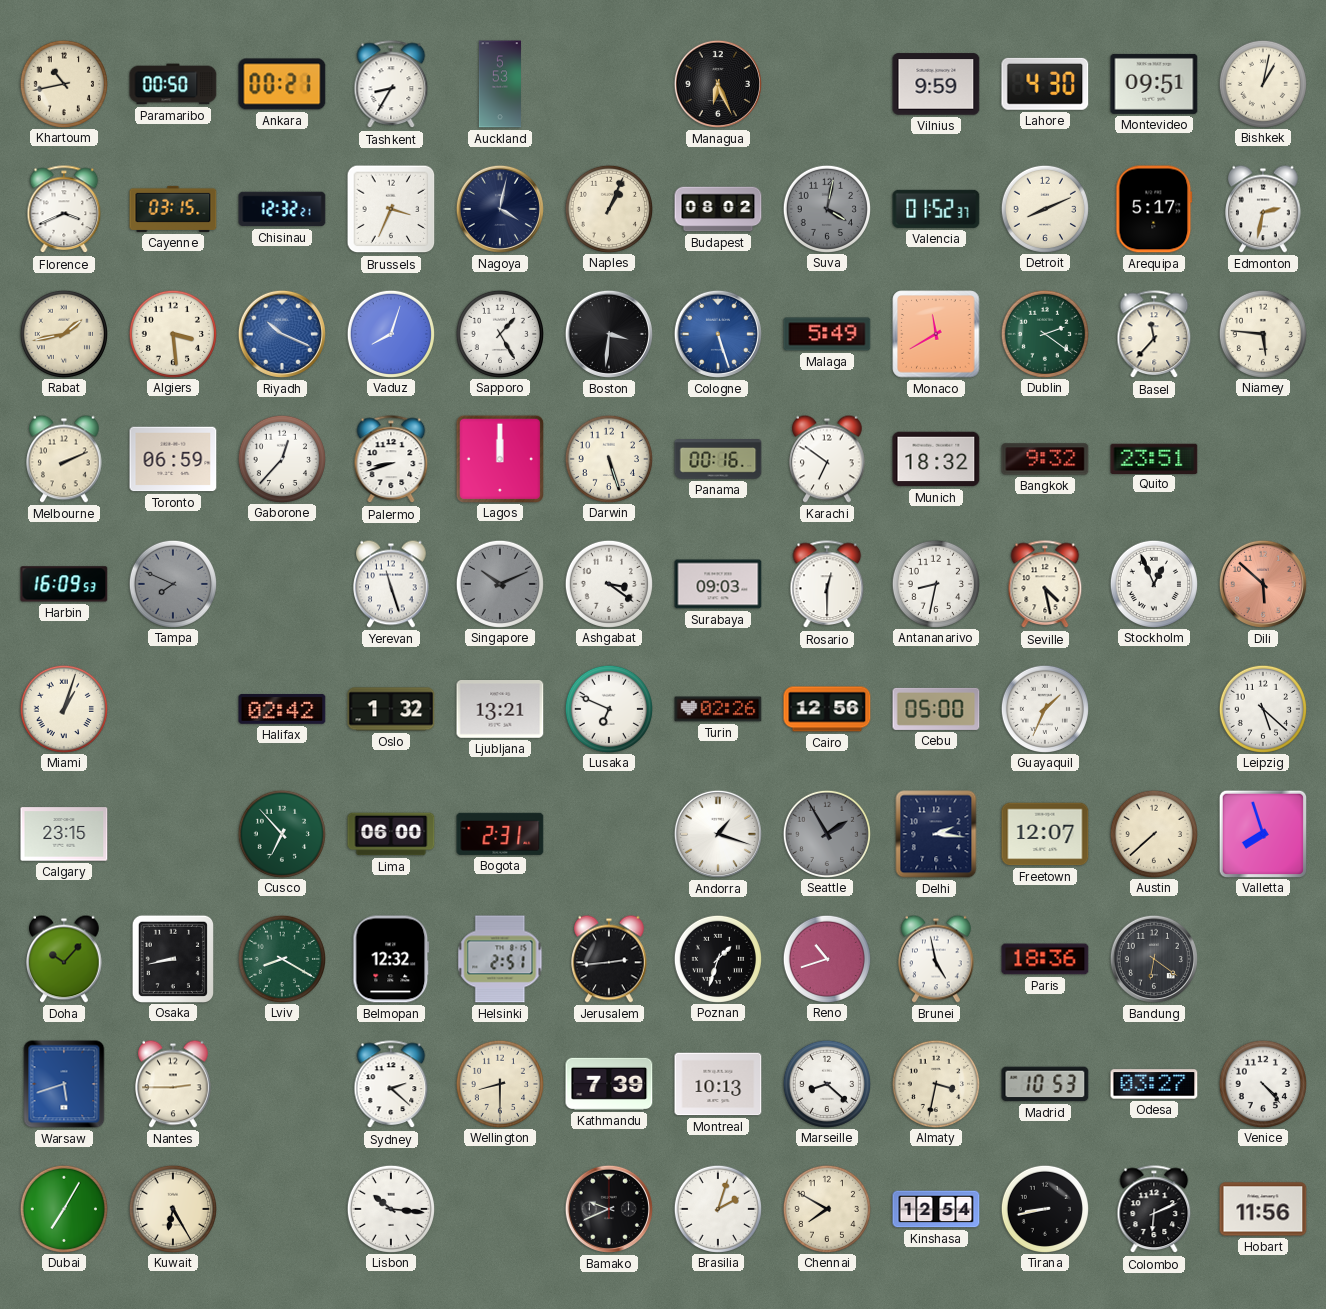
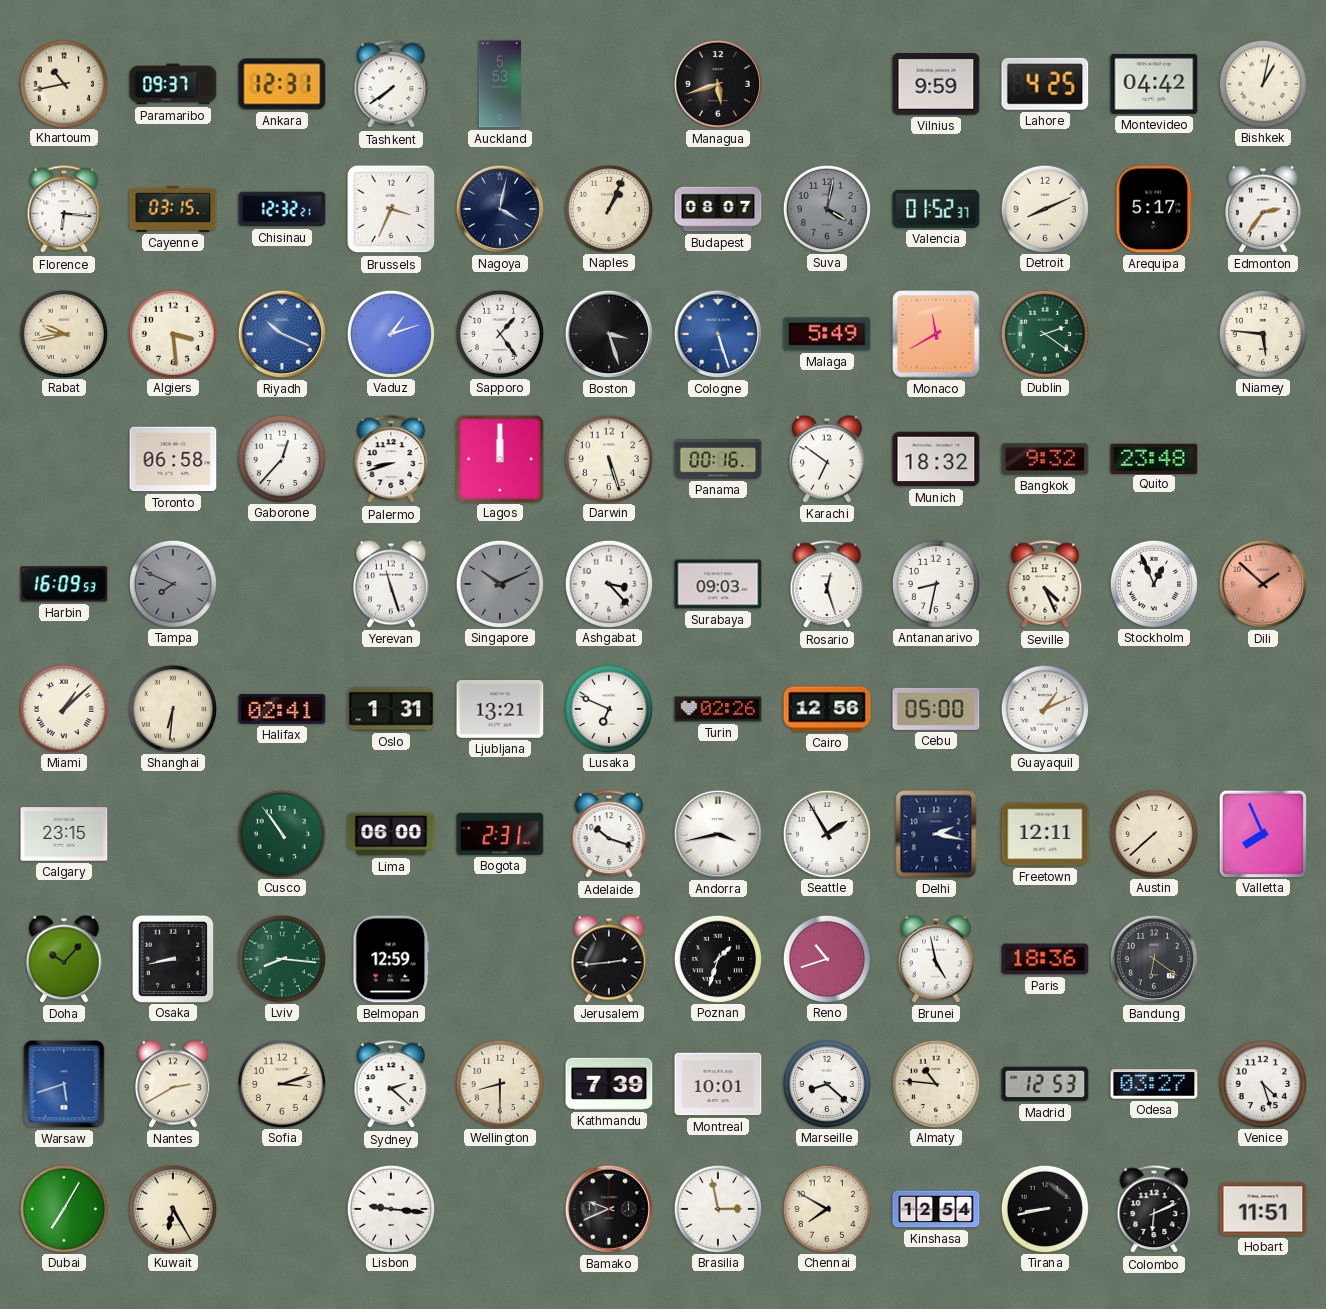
Paramaribo: 00:50 -> 09:37 (173, 84)
Ankara: 00:21 -> 12:31 (282, 84)
Tashkent: 8:35 -> 7:39 (391, 85)
Managua: 6:26 -> 5:42 (718, 84)
Lahore: 4:30 -> 4:25 (1045, 84)
Montevideo: 09:51 -> 04:42 (1154, 84)
Florence: 3:41 -> 6:16 (64, 210)
Budapest: 08:02 -> 08:07 (718, 209)
Edmonton: 2:32 -> 2:36 (1263, 209)
Rabat: 1:43 -> 9:43 (63, 333)
Vaduz: 8:03 -> 1:12 (390, 333)
Sapporo: 1:25 -> 1:24 (499, 333)
Boston: 3:31 -> 3:27 (609, 334)
Basel: 11:37 -> none (1154, 335)
Melbourne: 2:11 -> none (64, 459)
Toronto: 06:59 -> 06:58 (173, 459)
Quito: 23:51 -> 23:48 (1154, 458)
Ashgabat: 3:21 -> 3:23 (608, 583)
Rosario: 12:30 -> 12:27 (827, 585)
Seville: 4:28 -> 4:26 (1045, 585)
Dili: 5:52 -> 1:52 (1263, 584)
Miami: 1:03 -> 1:08 (63, 708)
Shanghai: none -> 6:31 (172, 708)
Halifax: 02:42 -> 02:41 (282, 710)
Oslo: 1:32 -> 1:31 (391, 709)
Guayaquil: 1:34 -> 1:11 (1044, 708)
Leipzig: 5:22 -> none (1262, 708)
Cusco: 6:53 -> 10:54 (281, 833)
Adelaide: none -> 10:18 (609, 835)
Andorra: 1:18 -> 3:43 (718, 834)
Seattle dial: grey -> white (826, 833)
Delhi: 2:16 -> 2:17 (936, 834)
Freetown: 12:07 -> 12:11 (1045, 834)
Valletta: 7:57 -> 7:56 (1262, 833)
Lviv: 8:20 -> 8:16 (281, 958)
Belmopan: 12:32 -> 12:59 (391, 959)
Helsinki: 2:51 -> none (500, 959)
Nantes: 2:45 -> 2:40 (173, 1084)
Sofia: none -> 3:12 (281, 1083)
Montreal: 10:13 -> 10:01 (718, 1084)
Almaty: 3:32 -> 10:46 (935, 1083)
Madrid: 10:53 -> 12:53 (1045, 1084)
Venice: 4:23 -> 4:27 (1262, 1083)
Lisbon: 10:16 -> 9:16 (390, 1208)
Brasilia: 2:03 -> 2:58 (717, 1208)
Hobart: 11:56 -> 11:51 (1263, 1209)
